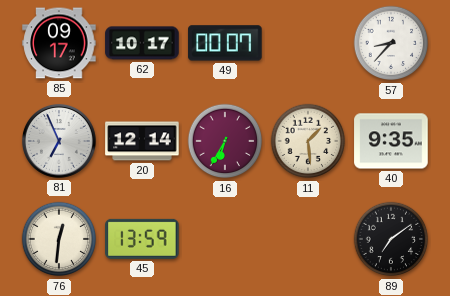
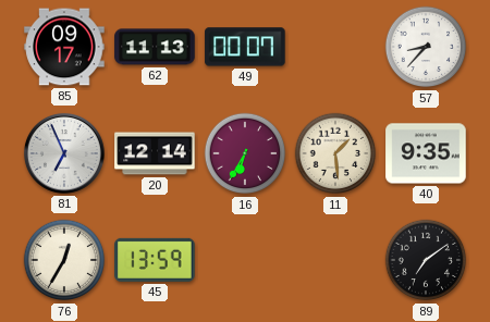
62: 10:17 -> 11:13 (155, 47)
76: 12:31 -> 12:35 (64, 260)
